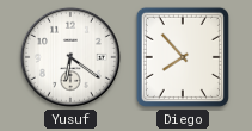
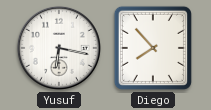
Yusuf: 6:21 -> 6:17 (59, 48)
